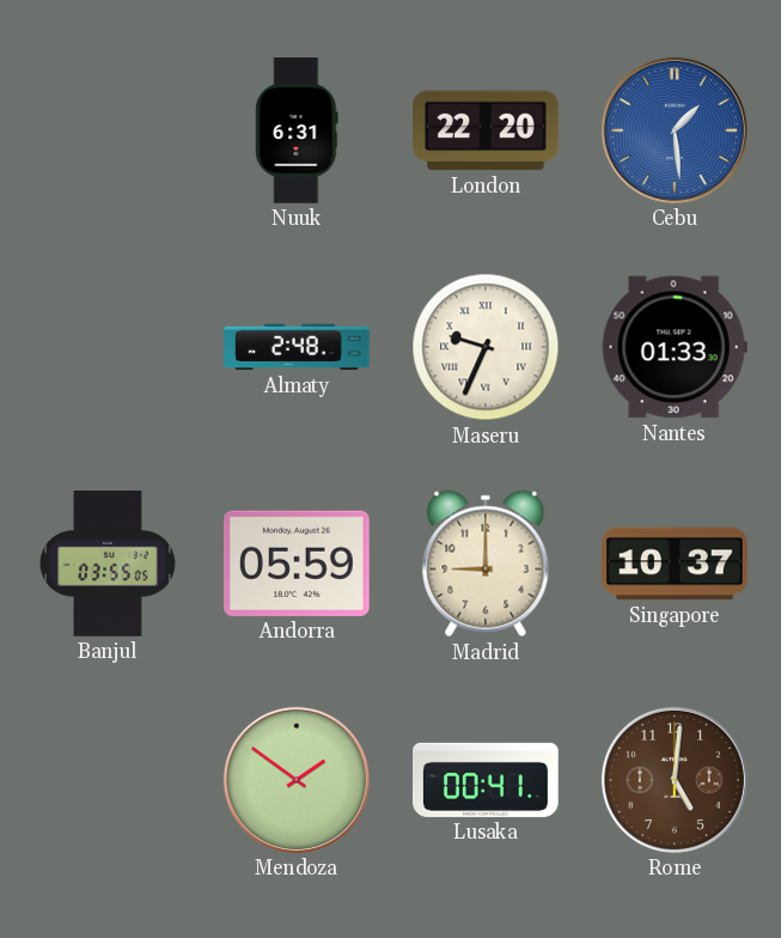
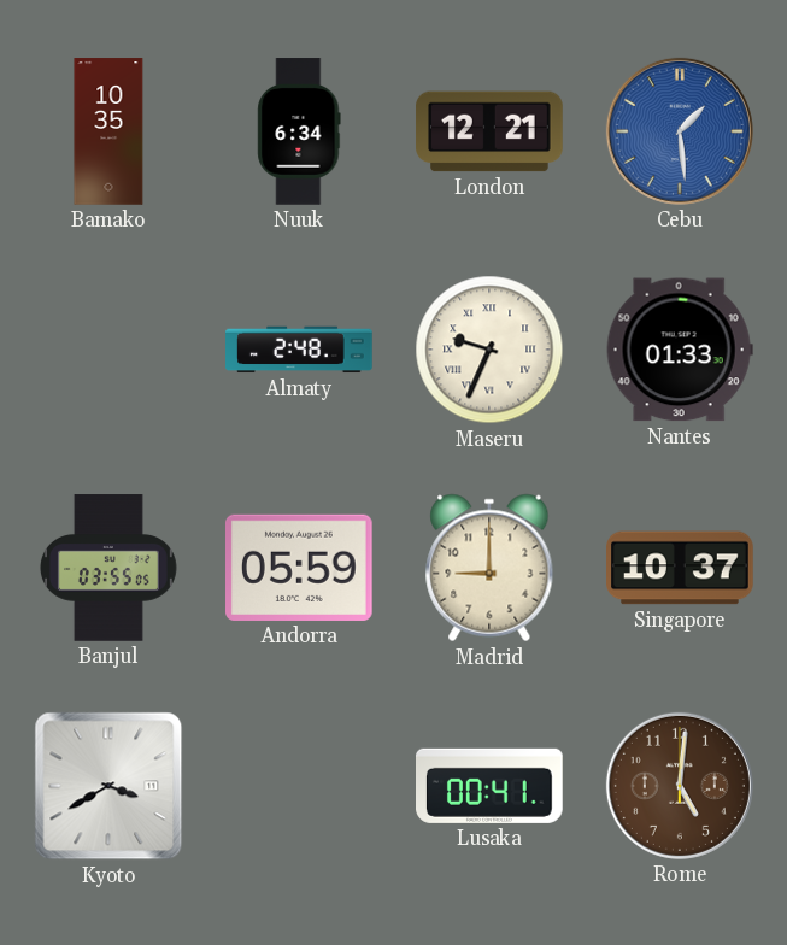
Bamako: none -> 10:35 (108, 131)
Nuuk: 6:31 -> 6:34 (299, 131)
London: 22:20 -> 12:21 (489, 131)
Kyoto: none -> 3:40 (108, 786)
Mendoza: 1:51 -> none (297, 780)
